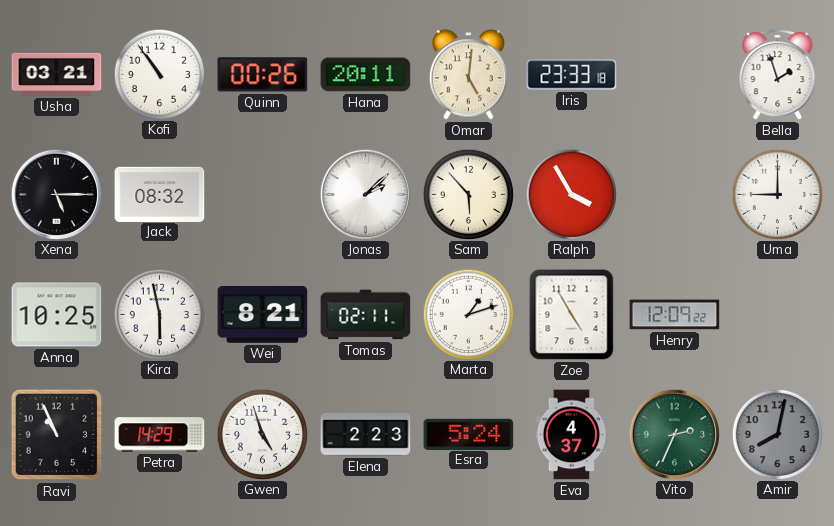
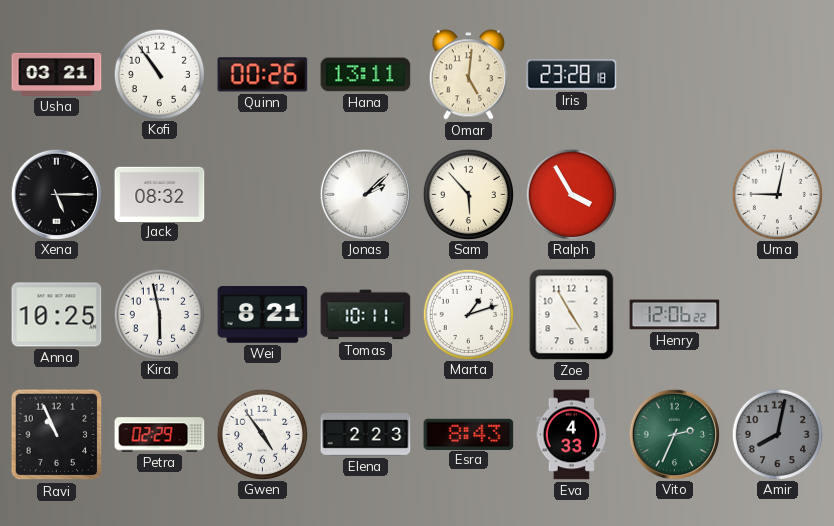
Hana: 20:11 -> 13:11 (366, 75)
Iris: 23:33 -> 23:28 (572, 75)
Bella: 1:57 -> none (778, 75)
Uma: 9:00 -> 9:02 (777, 194)
Tomas: 02:11 -> 10:11 (366, 315)
Henry: 12:09 -> 12:06 (675, 315)
Petra: 14:29 -> 02:29 (160, 435)
Gwen: 4:57 -> 4:54 (262, 434)
Esra: 5:24 -> 8:43 (469, 434)
Eva: 4:37 -> 4:33 (572, 435)
